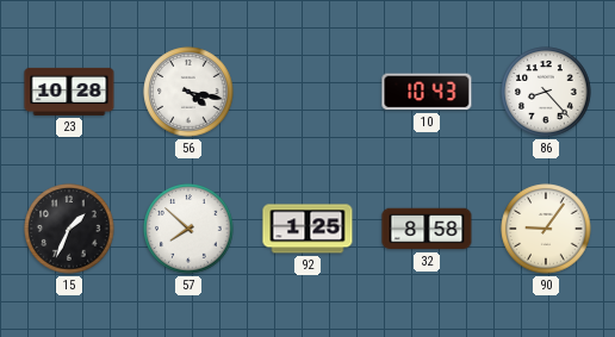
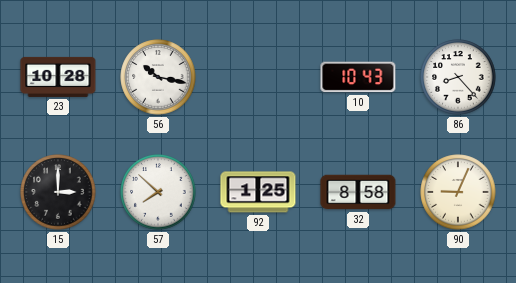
56: 4:17 -> 10:17 (158, 77)
15: 1:34 -> 3:00 (58, 192)
90: 9:06 -> 9:04 (458, 192)
